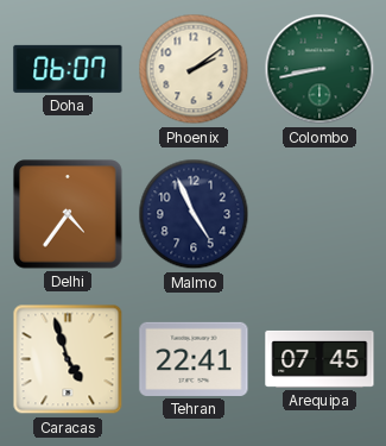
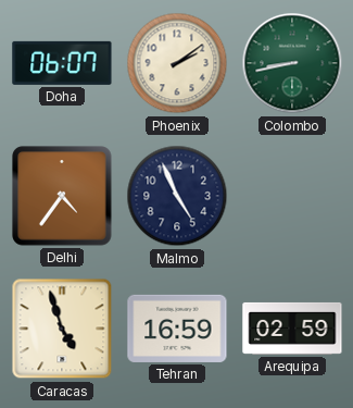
Tehran: 22:41 -> 16:59 (177, 329)
Arequipa: 07:45 -> 02:59 (292, 329)
